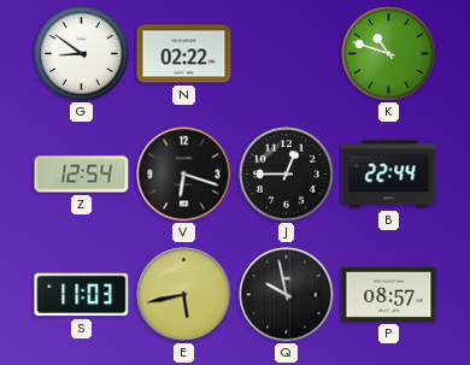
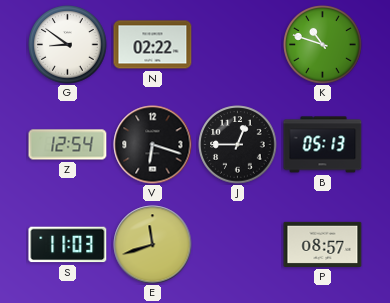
B: 22:44 -> 05:13 (323, 145)
E: 5:43 -> 11:42 (153, 245)
Q: 9:58 -> none (287, 295)
